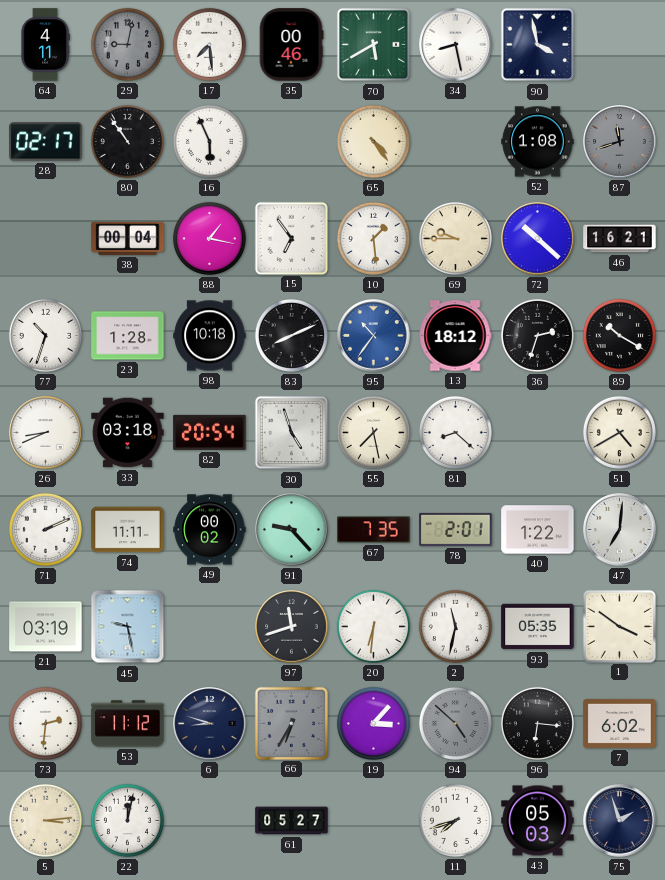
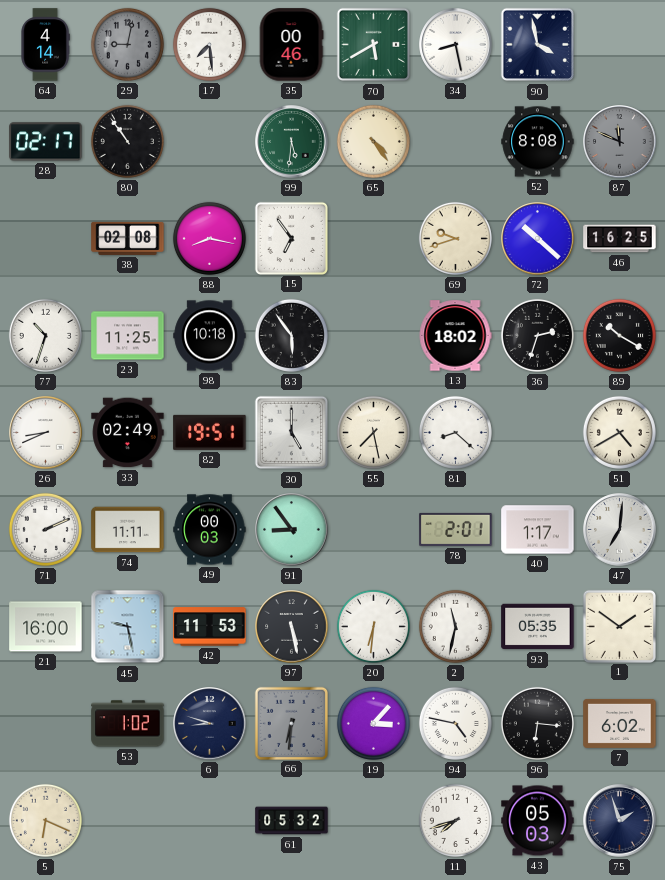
64: 4:11 -> 4:14 (45, 45)
16: 5:56 -> none (209, 141)
99: none -> 5:31 (292, 142)
52: 1:08 -> 8:08 (538, 142)
87: 11:42 -> 11:49 (620, 142)
38: 00:04 -> 02:08 (128, 238)
88: 1:17 -> 8:17 (209, 238)
10: 1:29 -> none (373, 238)
69: 9:45 -> 9:42 (455, 238)
46: 16:21 -> 16:25 (620, 239)
23: 1:28 -> 11:25 (128, 336)
83: 8:11 -> 5:54 (291, 335)
95: 10:36 -> none (374, 336)
13: 18:12 -> 18:02 (455, 336)
33: 03:18 -> 02:49 (128, 433)
82: 20:54 -> 19:51 (210, 432)
30: 4:57 -> 5:00 (292, 433)
49: 00:02 -> 00:03 (210, 530)
91: 9:23 -> 8:54 (292, 530)
67: 7:35 -> none (374, 530)
40: 1:22 -> 1:17 (538, 530)
21: 03:19 -> 16:00 (46, 627)
42: none -> 11:53 (210, 627)
97: 11:42 -> 5:28 (292, 627)
1: 3:51 -> 1:51 (619, 626)
73: 2:31 -> none (45, 723)
53: 11:12 -> 1:02 (128, 724)
66: 6:35 -> 6:31 (291, 723)
94: 4:52 -> 4:47 (455, 723)
94 dial: grey -> white (455, 723)
5: 3:14 -> 6:19 (45, 820)
22: 12:02 -> none (127, 820)
61: 05:27 -> 05:32 (292, 821)
